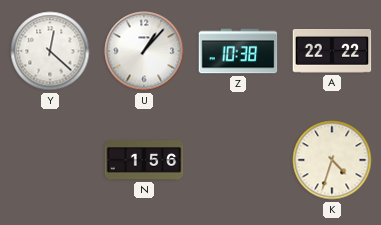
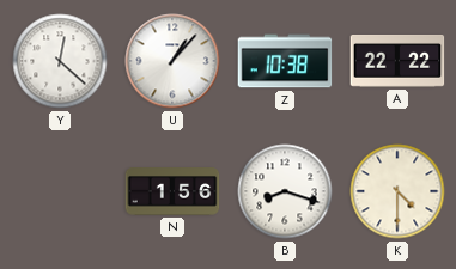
B: none -> 8:18 (285, 191)
K: 4:33 -> 4:30 (397, 191)
